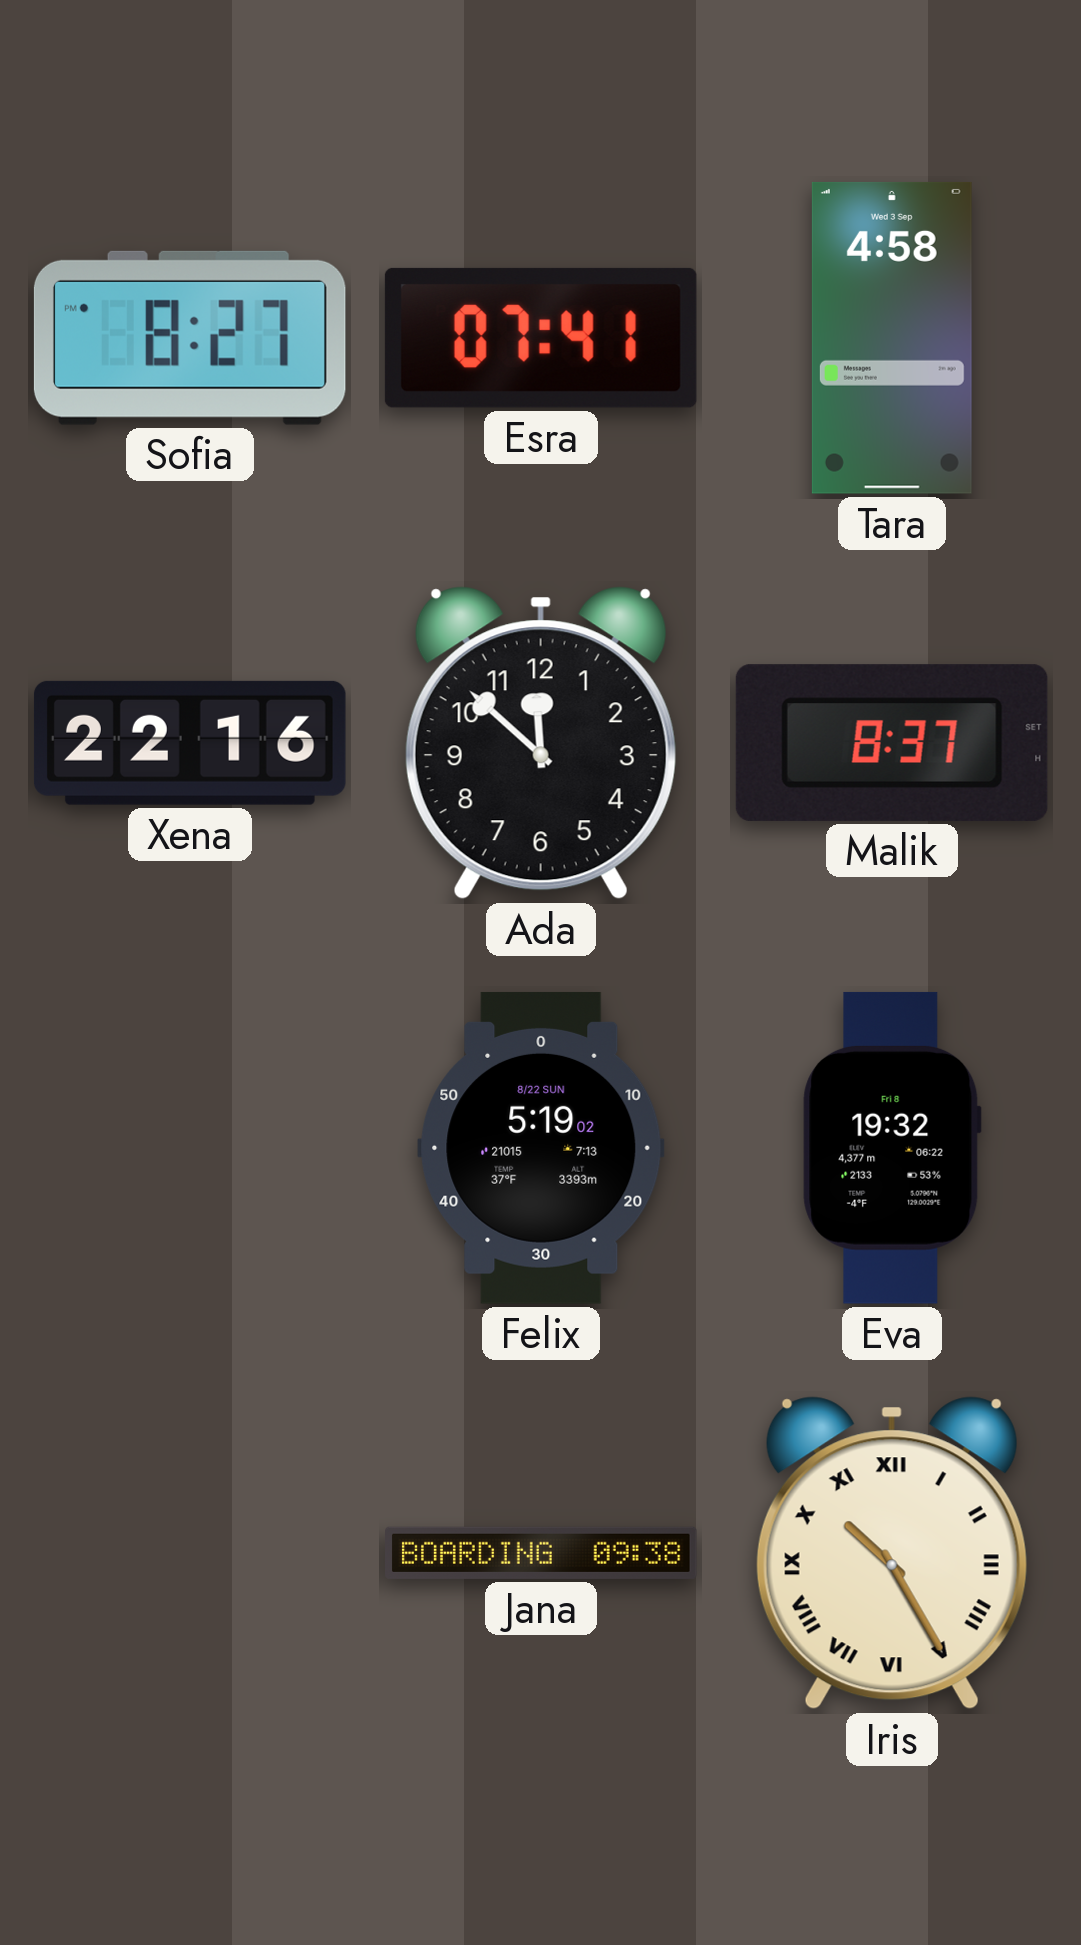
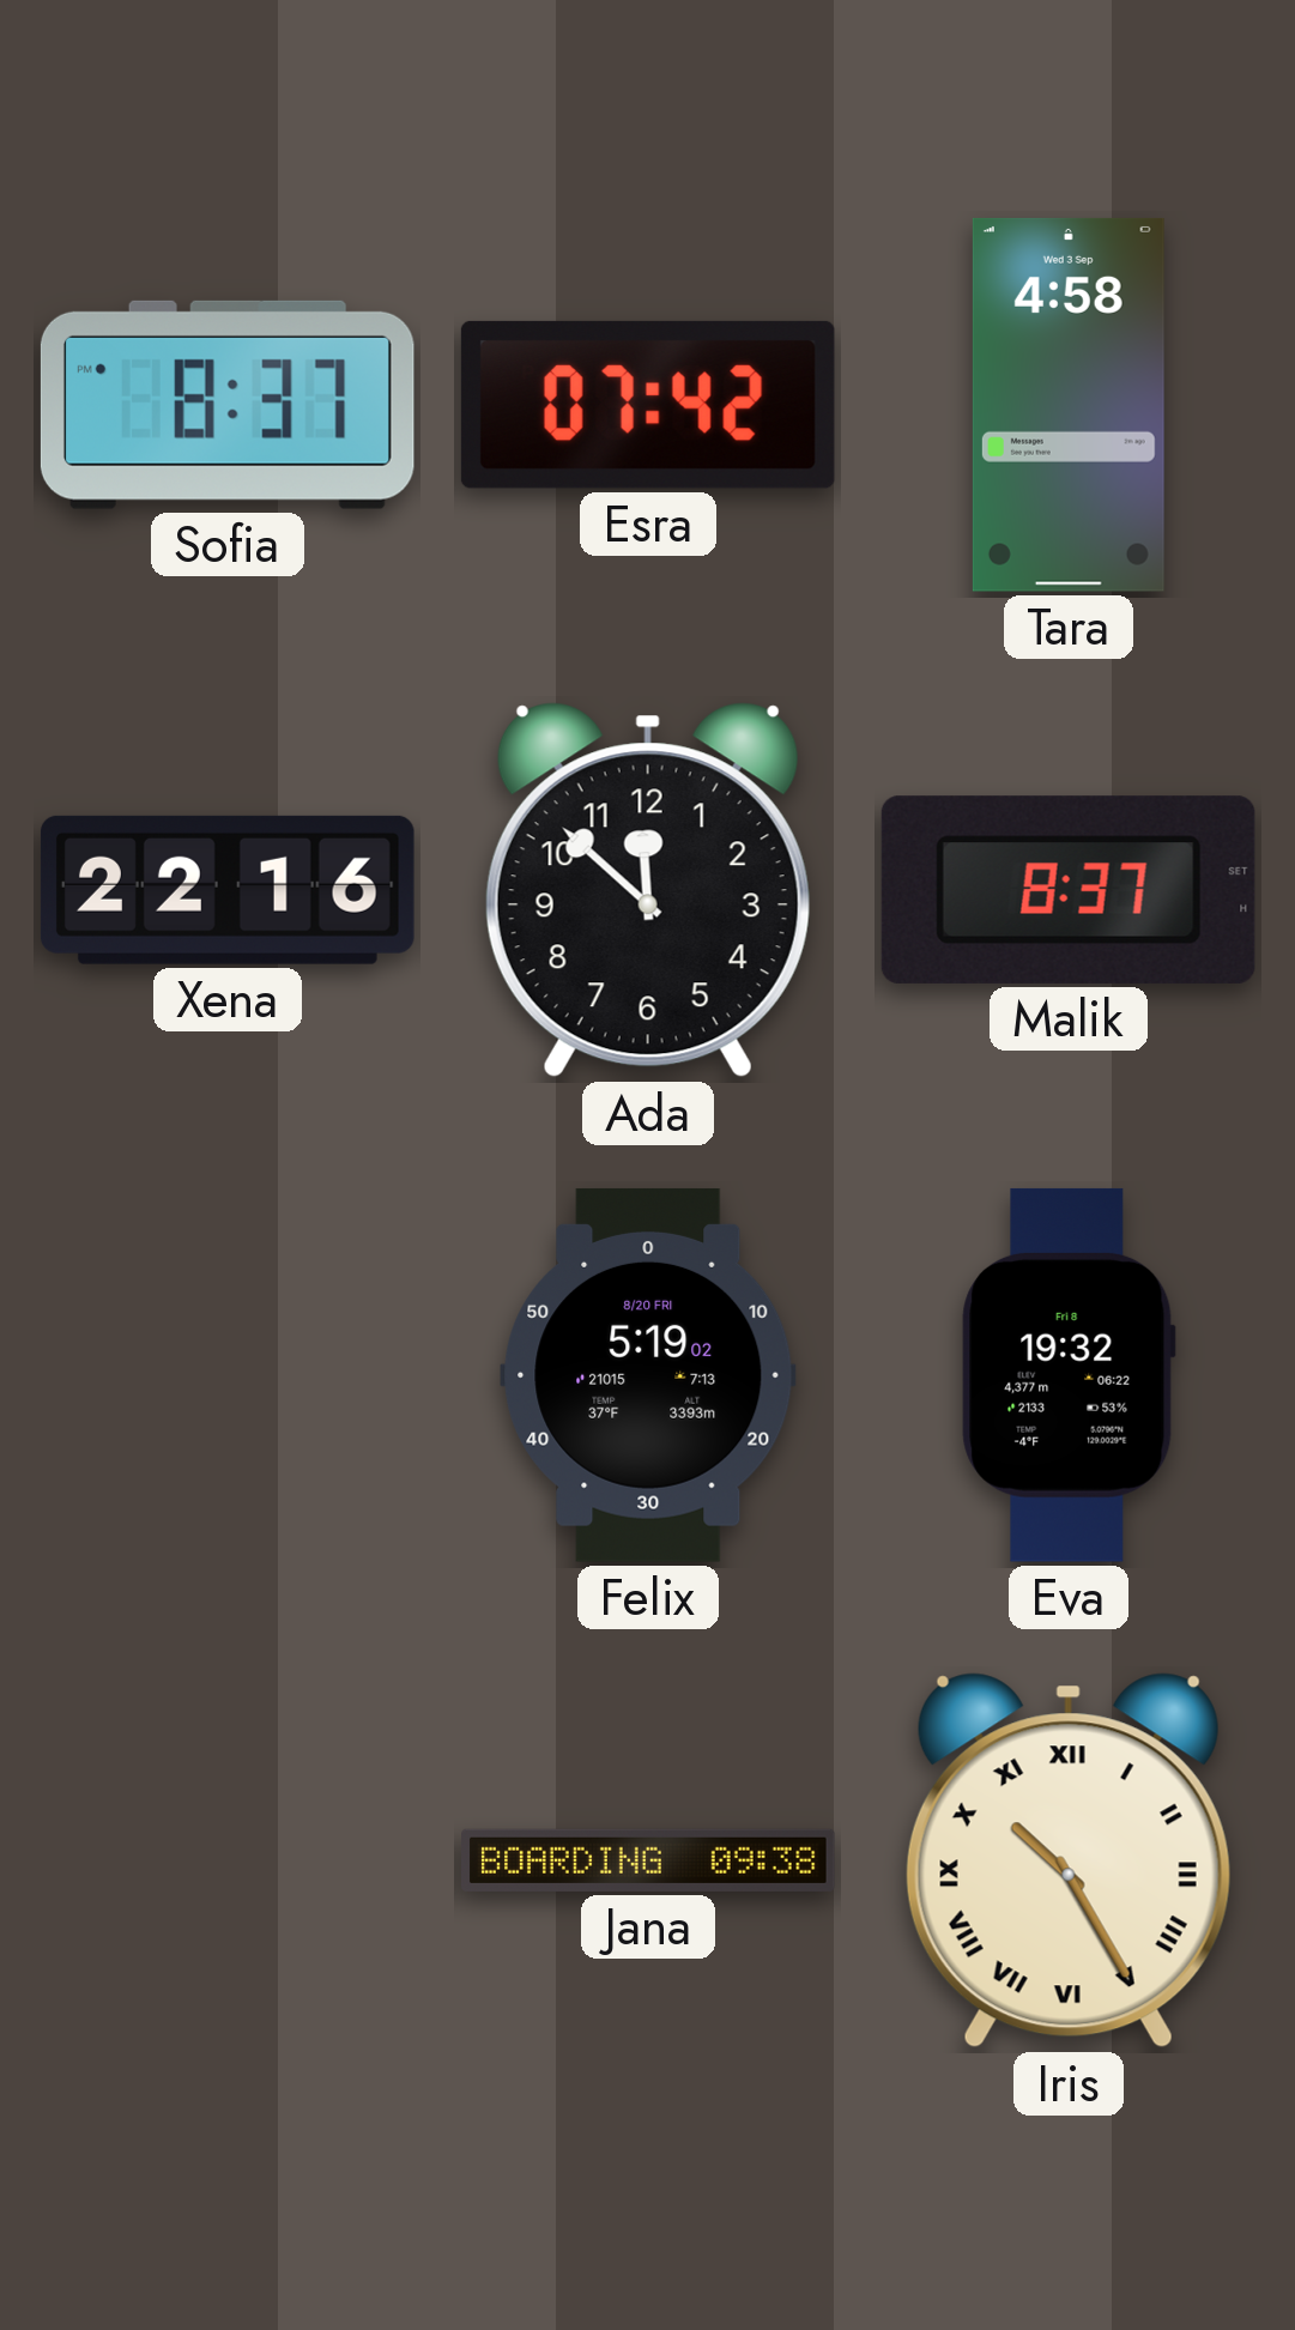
Sofia: 8:27 -> 8:37 (228, 405)
Esra: 07:41 -> 07:42 (648, 405)
Felix date: 8/22 SUN -> 8/20 FRI (648, 1375)
